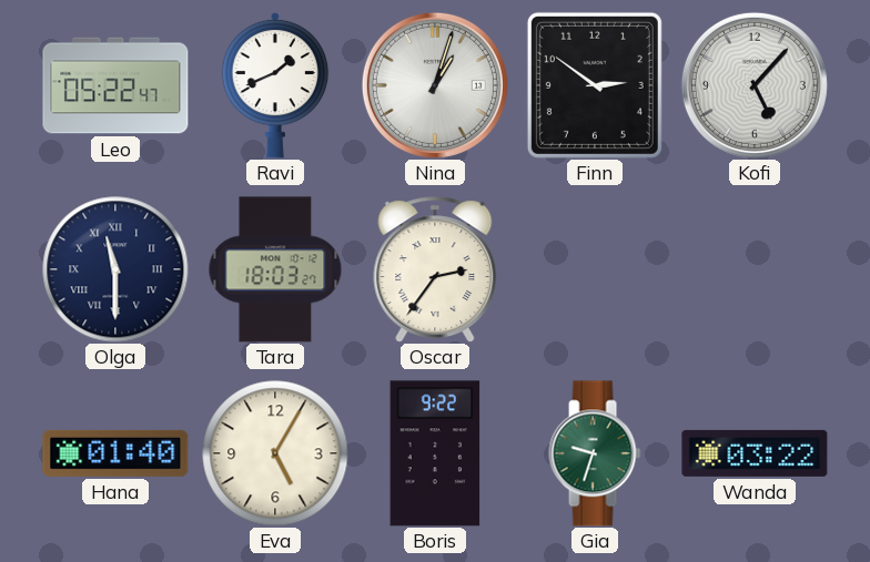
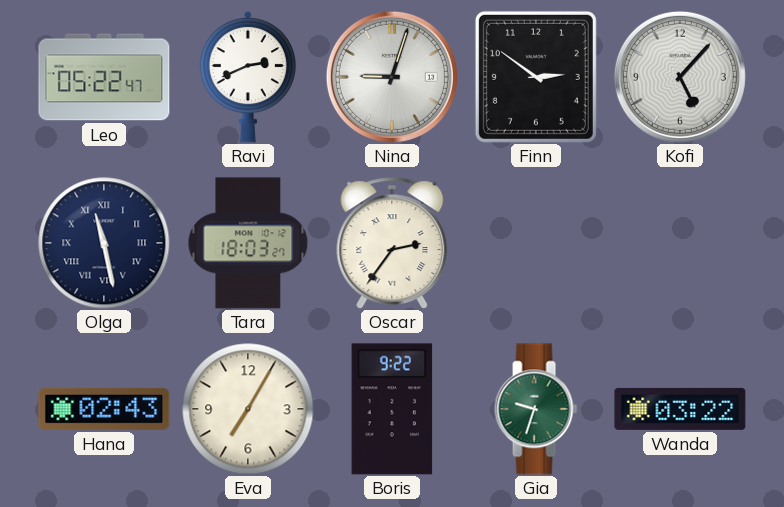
Ravi: 1:41 -> 2:41 (248, 77)
Nina: 1:03 -> 9:03 (392, 77)
Olga: 11:30 -> 11:28 (104, 243)
Hana: 01:40 -> 02:43 (104, 409)
Eva: 5:05 -> 7:05 (248, 409)
